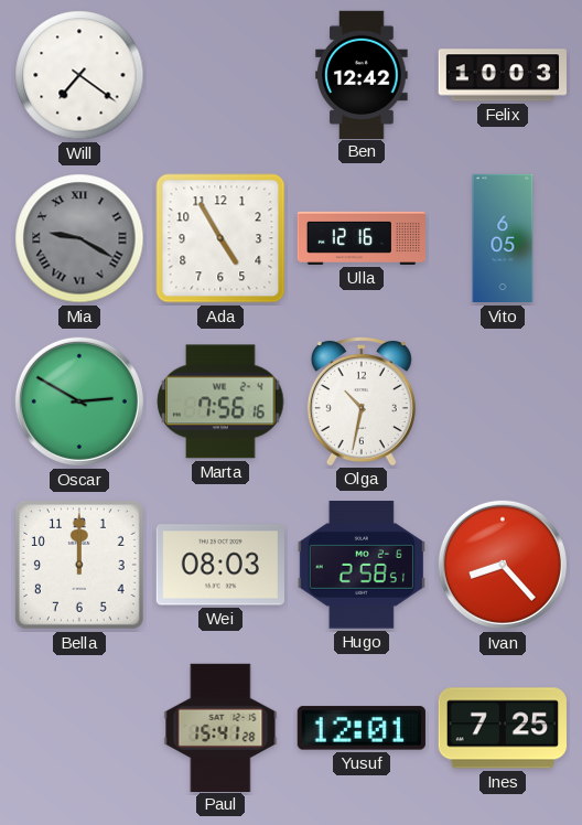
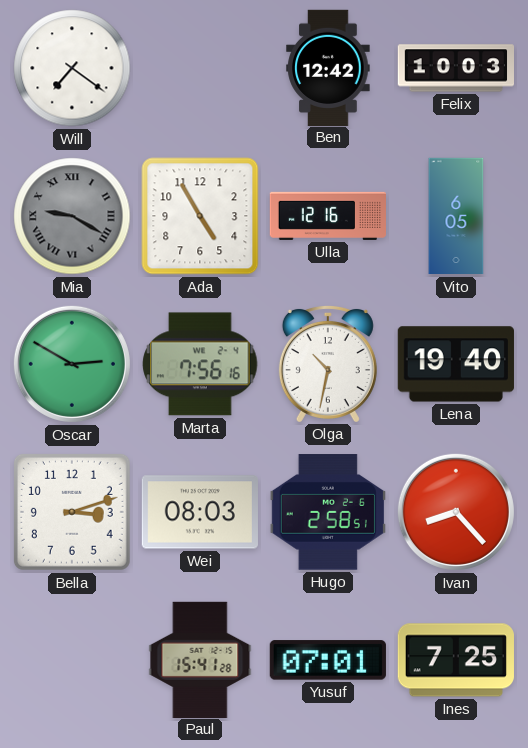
Lena: none -> 19:40 (456, 364)
Bella: 12:00 -> 3:12 (72, 512)
Yusuf: 12:01 -> 07:01 (328, 660)
